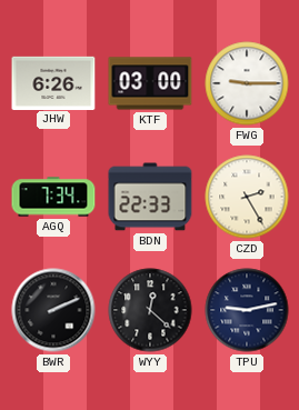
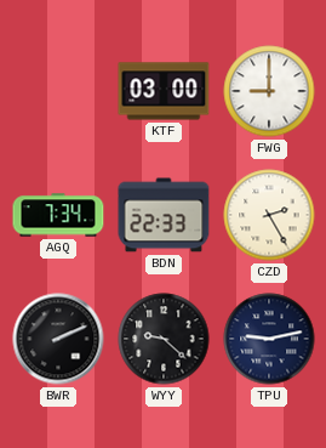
JHW: 6:26 -> none (53, 82)
FWG: 9:15 -> 9:00 (269, 91)
WYY: 12:22 -> 9:22 (164, 339)
